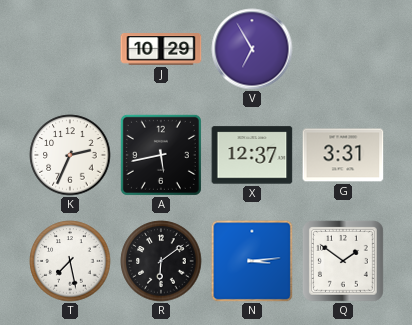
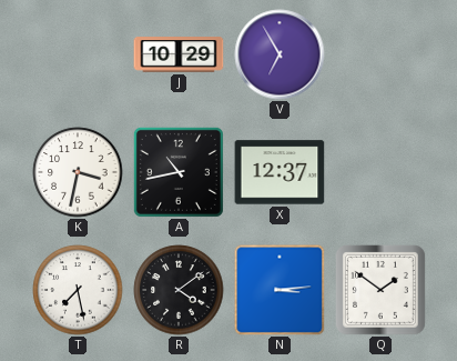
K: 2:34 -> 3:32 (78, 172)
A: 5:43 -> 10:43 (179, 172)
G: 3:31 -> none (343, 155)
R: 6:09 -> 4:09 (179, 290)
